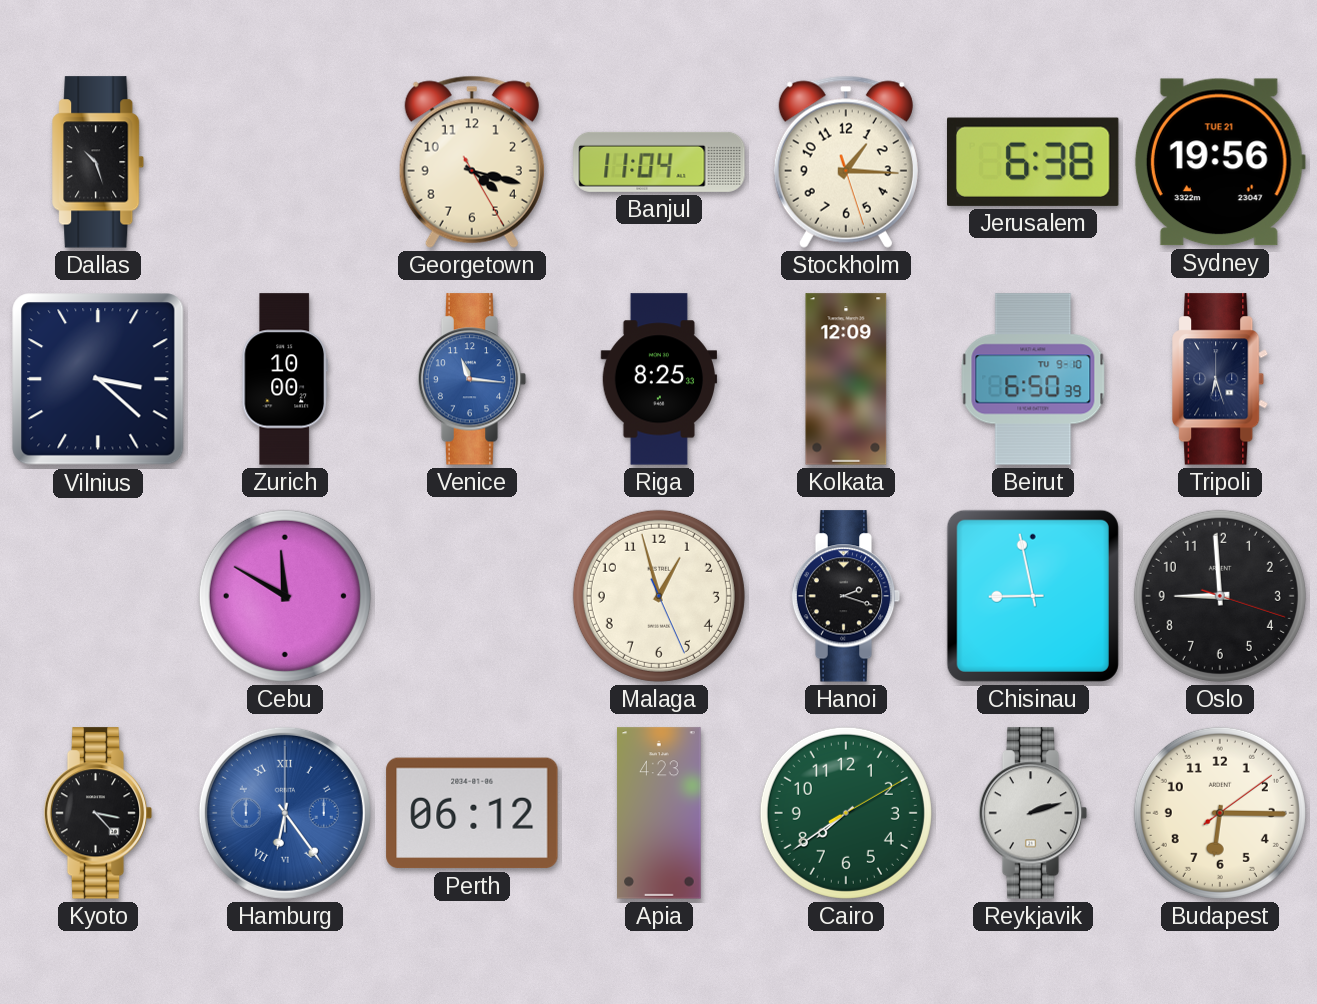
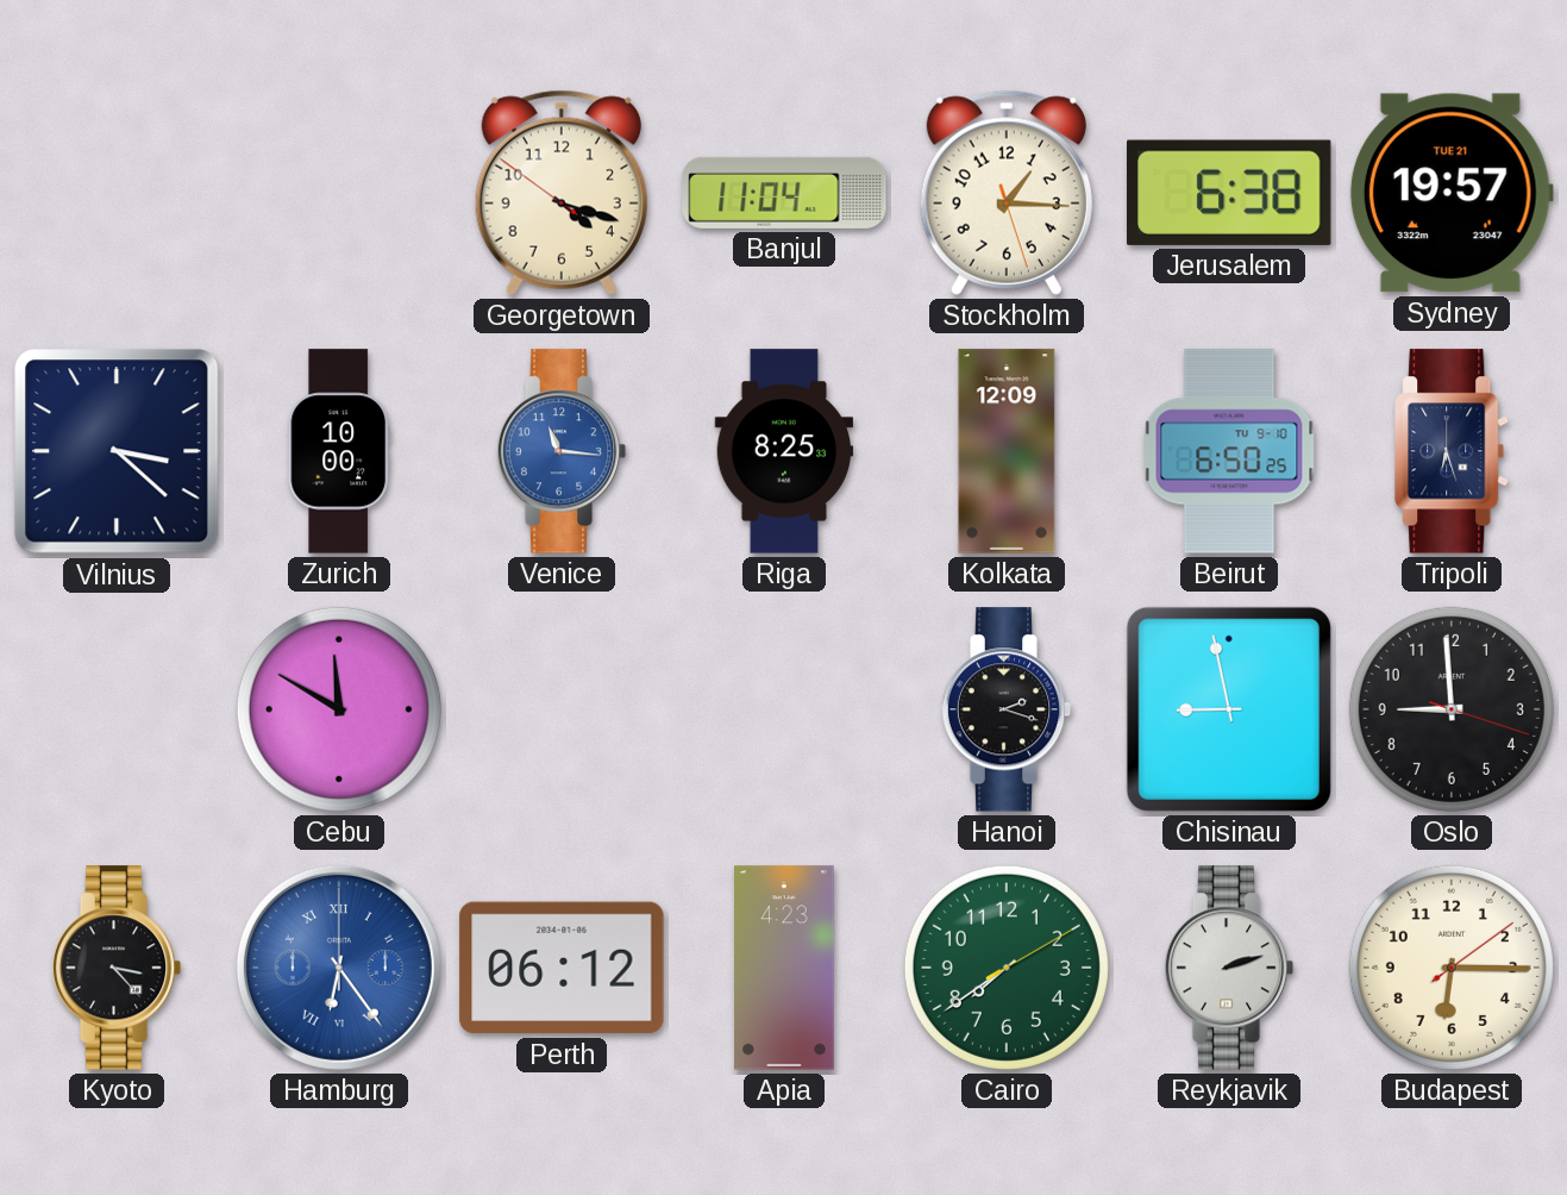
Dallas: 10:27 -> none (99, 162)
Georgetown: 4:17:25 -> 4:17:51 (562, 193)
Sydney: 19:56 -> 19:57 (1452, 193)
Beirut: 6:50:39 -> 6:50:25 (1229, 451)
Malaga: 12:57 -> none (659, 596)
